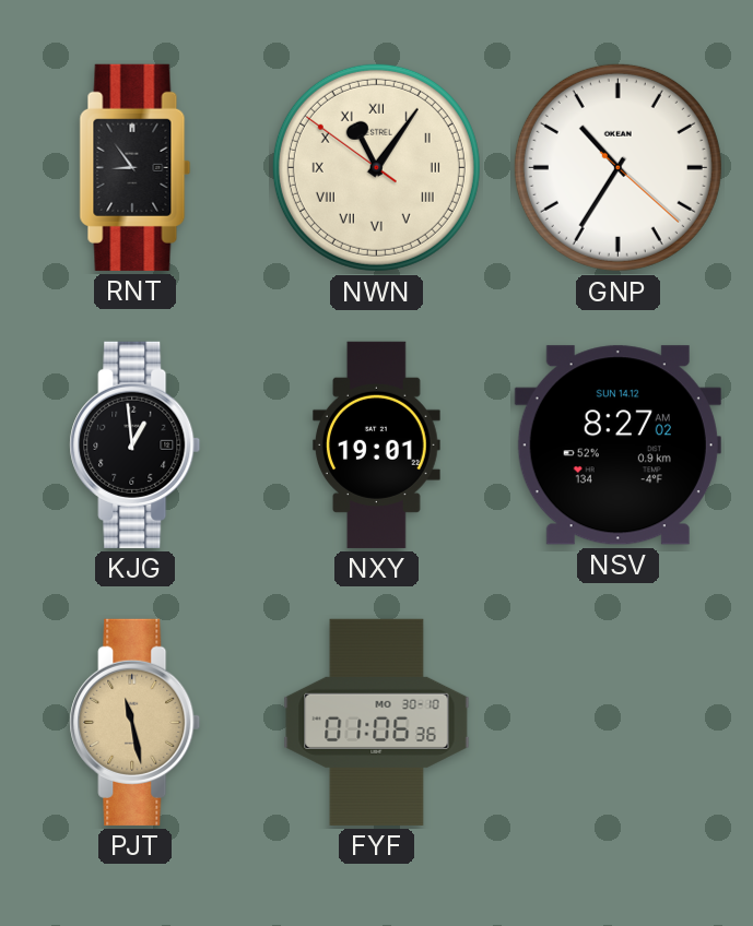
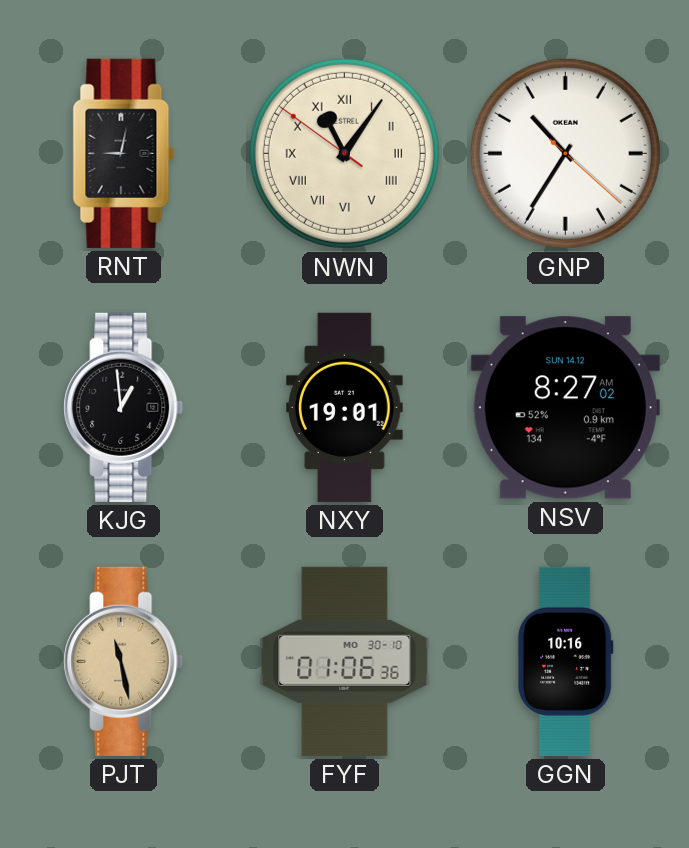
RNT: 8:54 -> 9:02 (124, 153)
GGN: none -> 10:16 (565, 661)
